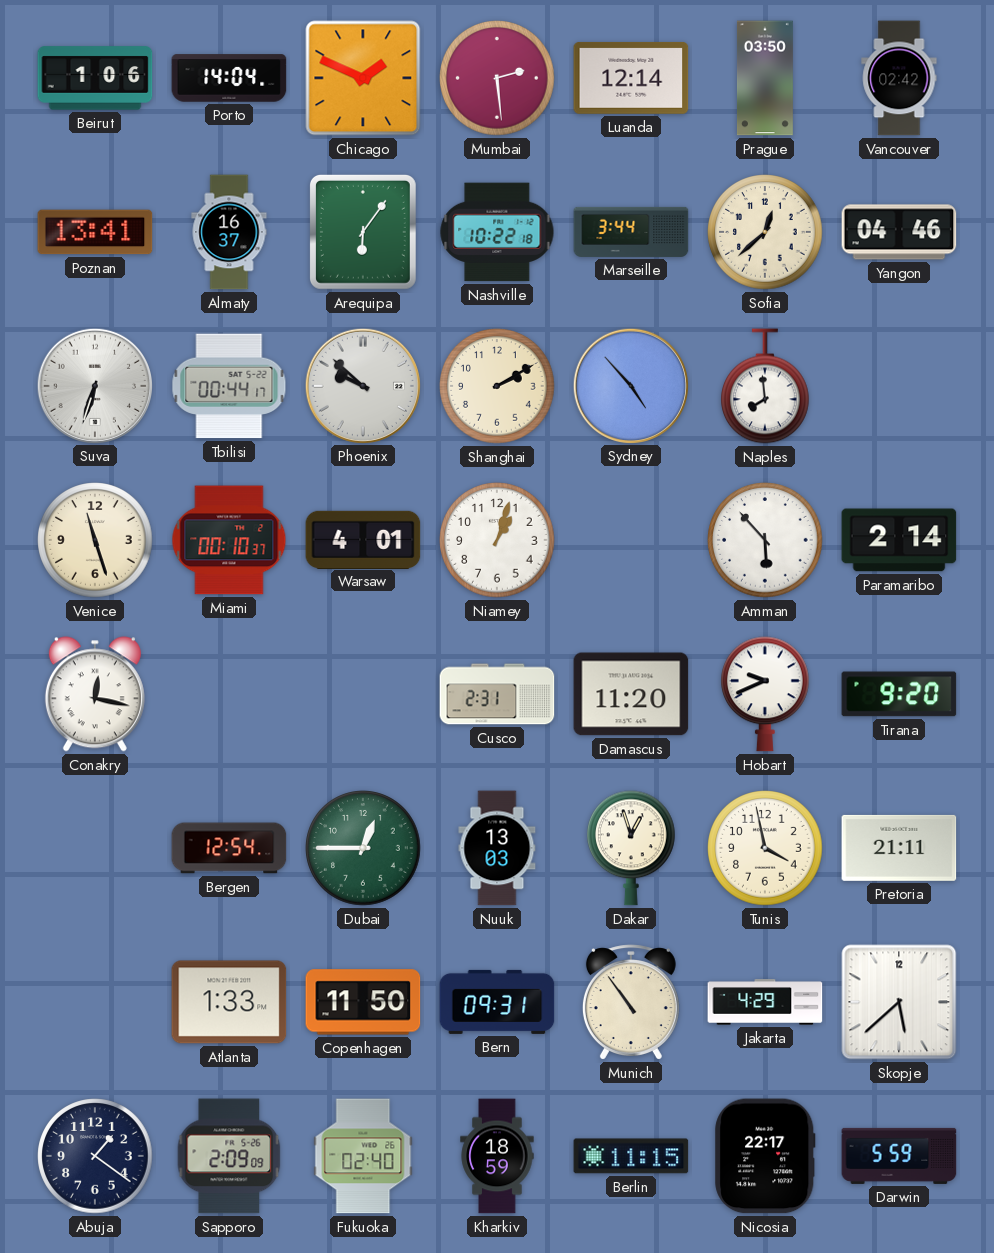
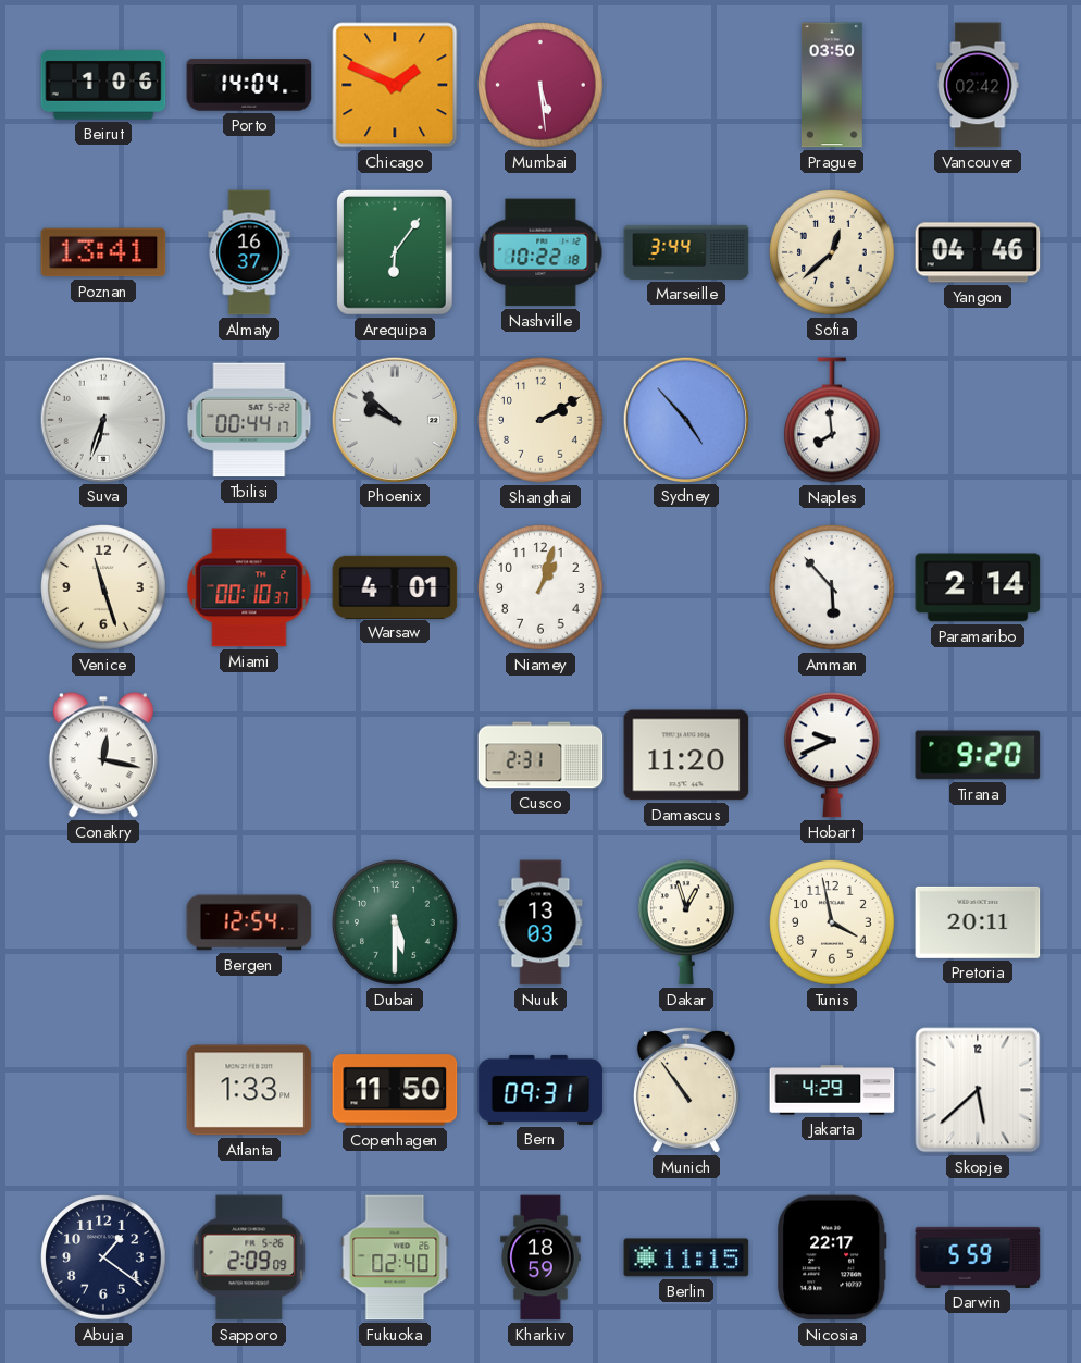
Mumbai: 2:29 -> 5:29 (540, 85)
Luanda: 12:14 -> none (631, 78)
Dubai: 12:45 -> 5:30 (395, 922)
Pretoria: 21:11 -> 20:11 (978, 922)
